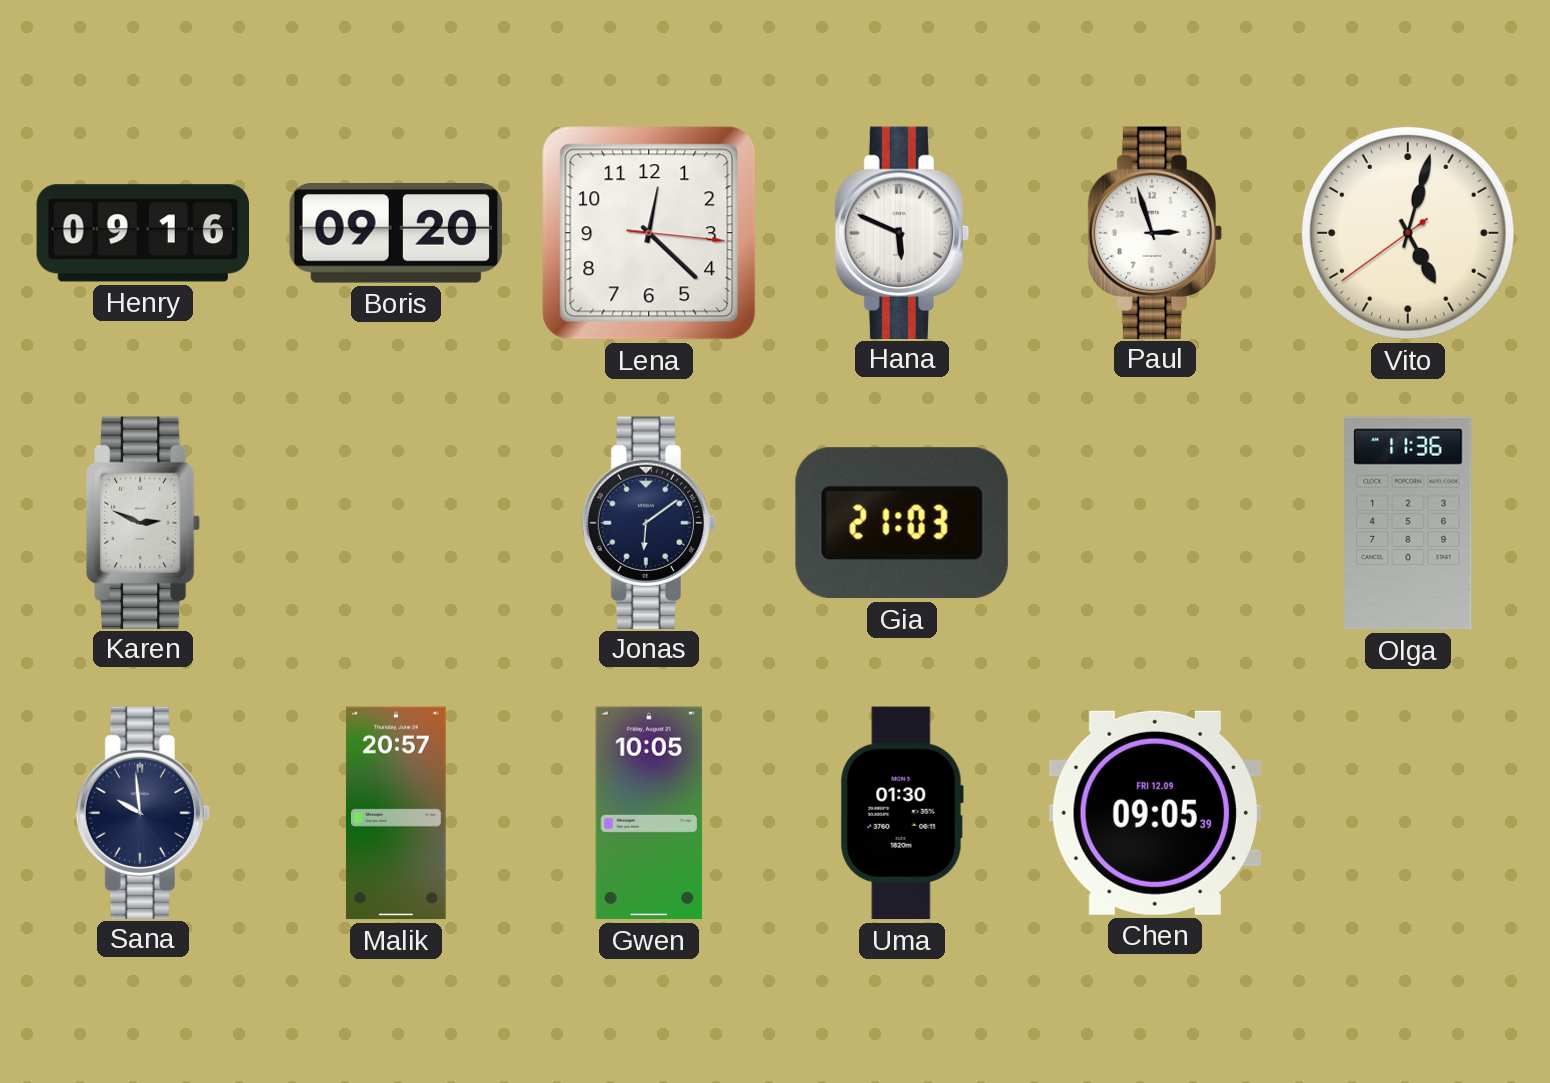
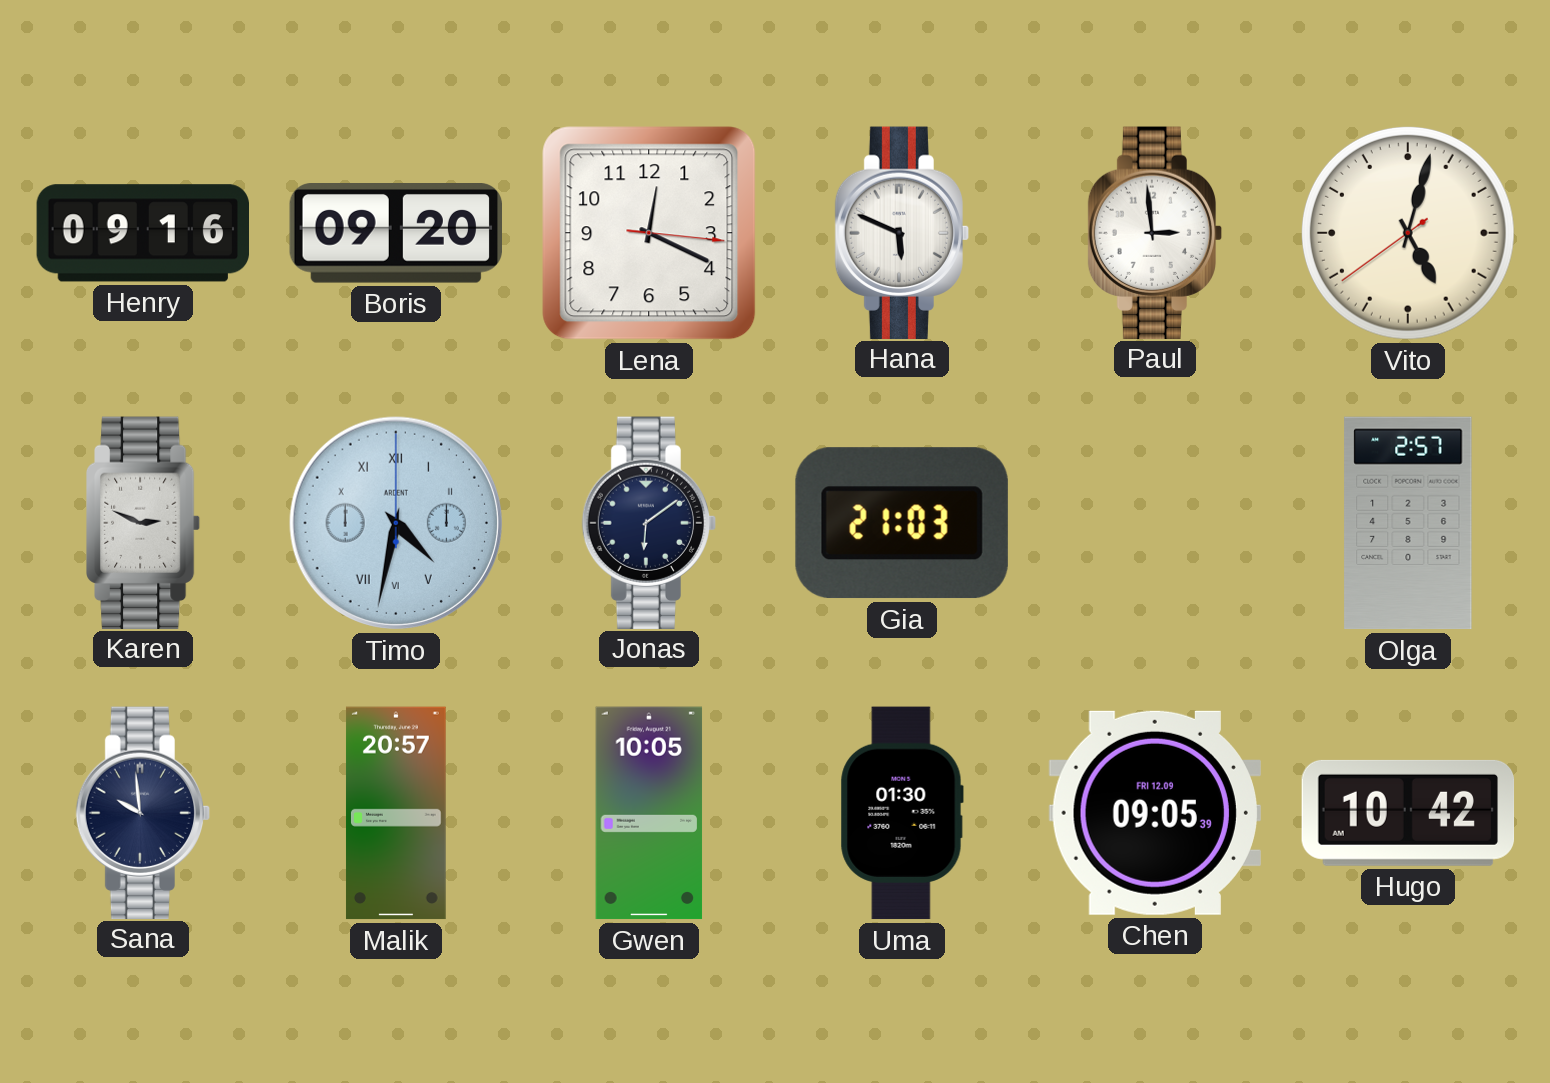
Lena: 12:22 -> 12:19 (649, 233)
Paul: 2:57 -> 2:59 (1155, 232)
Timo: none -> 4:32 (396, 523)
Olga: 11:36 -> 2:57 (1408, 523)
Hugo: none -> 10:42 (1408, 813)
